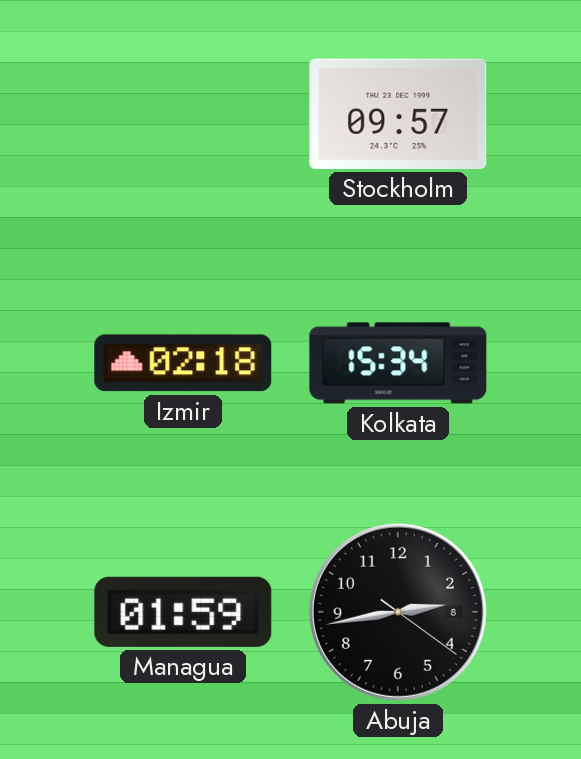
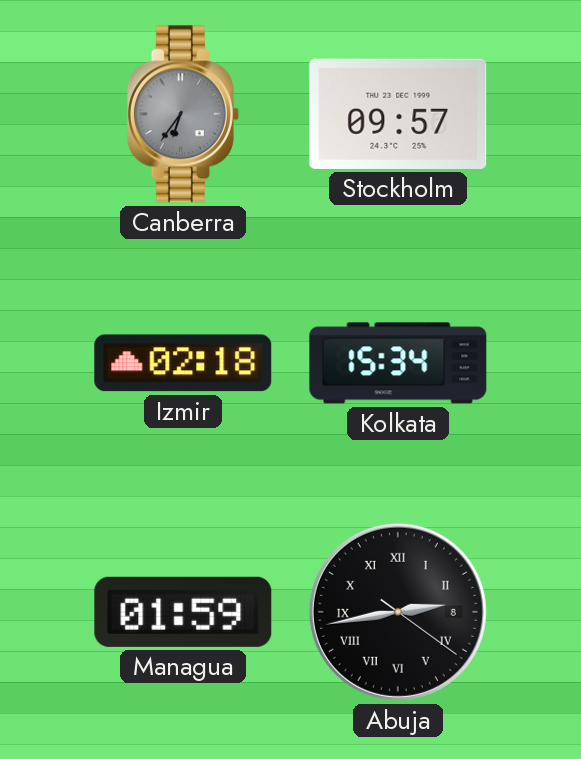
Canberra: none -> 6:36 (183, 114)
Abuja numerals: Arabic -> Roman (398, 612)
